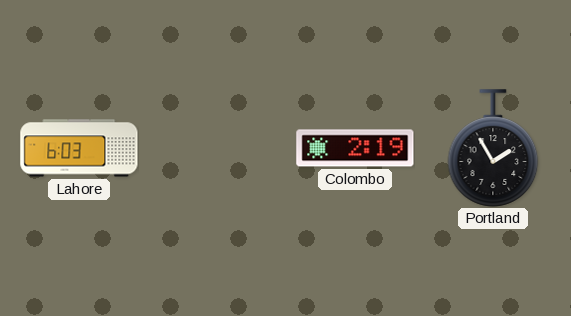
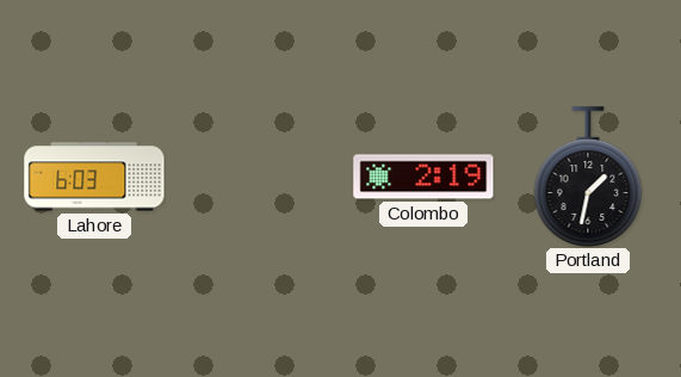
Portland: 1:55 -> 1:32 (588, 177)
